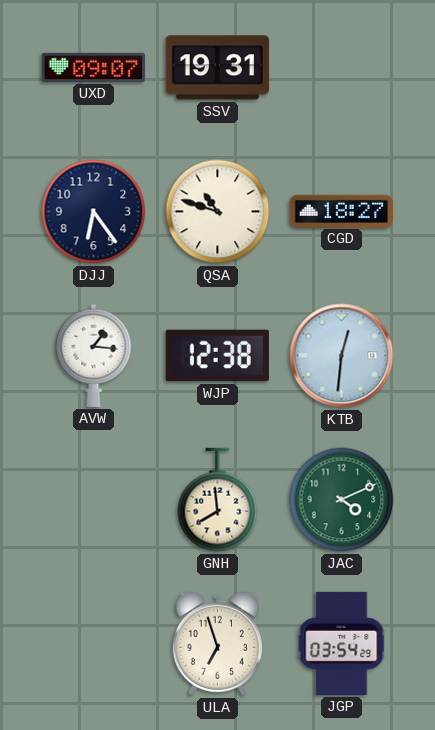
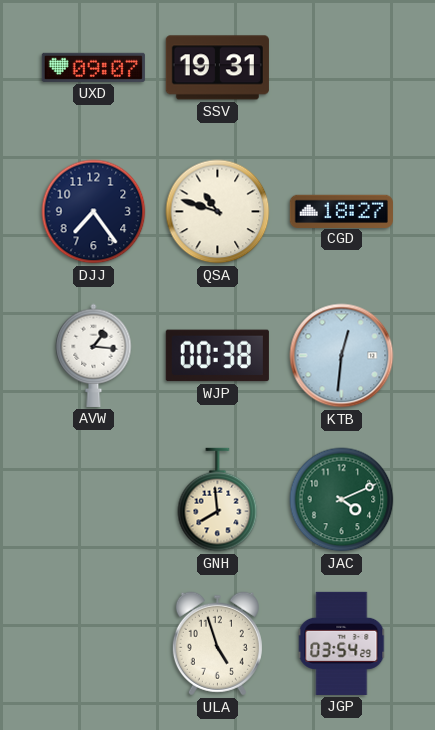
DJJ: 6:24 -> 7:24 (94, 212)
WJP: 12:38 -> 00:38 (217, 356)
ULA: 6:57 -> 4:57 (217, 644)
